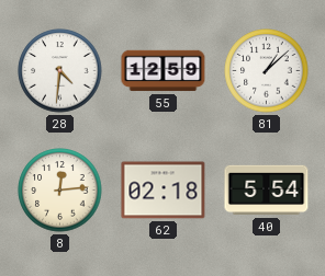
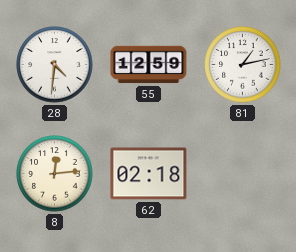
81: 1:08 -> 1:13 (243, 65)
40: 5:54 -> none (267, 191)
